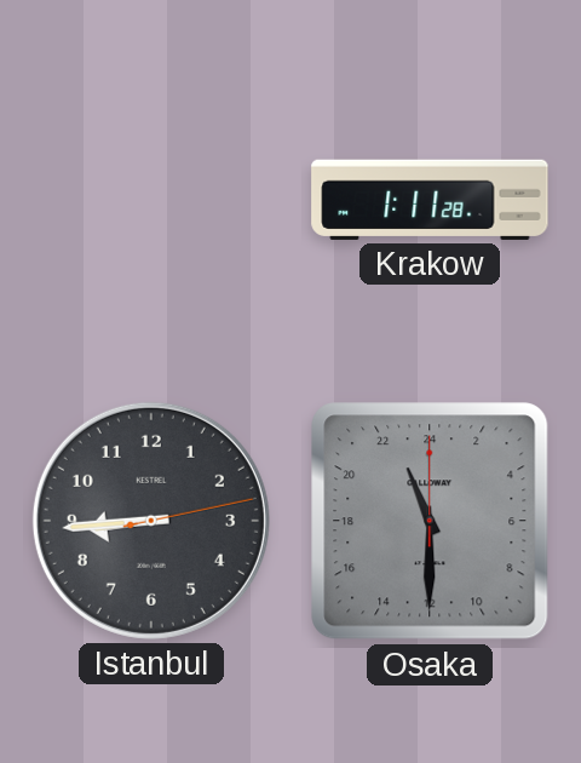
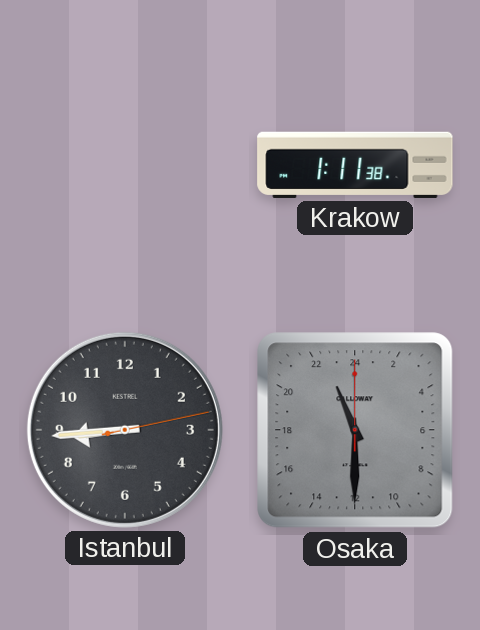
Krakow: 1:11:28 -> 1:11:38 (355, 165)
